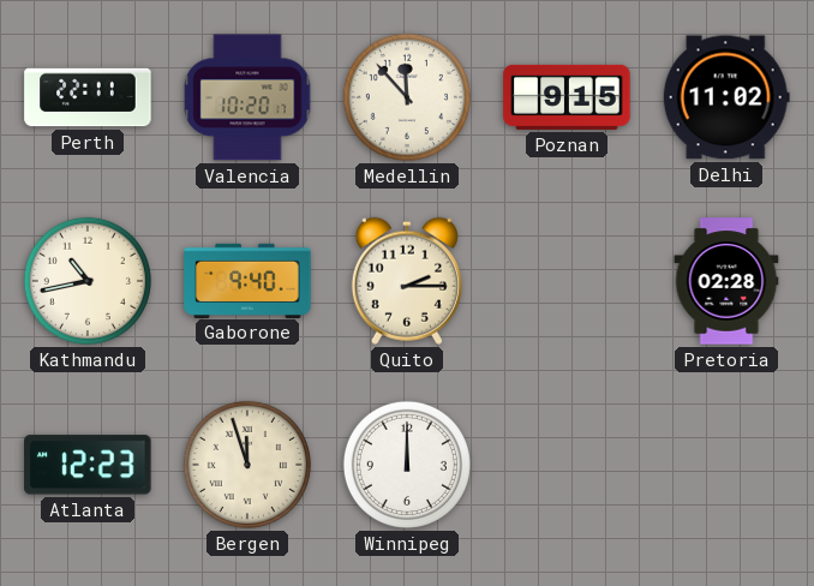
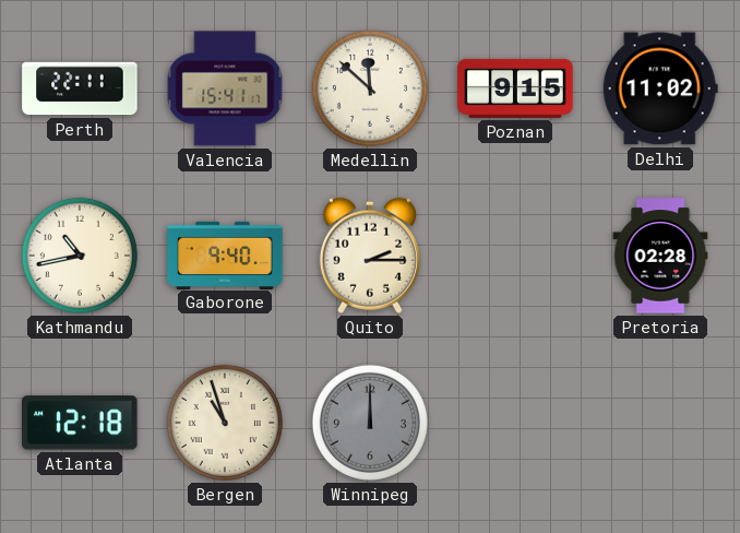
Valencia: 10:20 -> 15:41 (225, 88)
Medellin: 11:53 -> 11:52 (370, 88)
Atlanta: 12:23 -> 12:18 (80, 423)
Bergen: 11:57 -> 10:57 (225, 423)
Winnipeg dial: white -> grey (370, 423)
